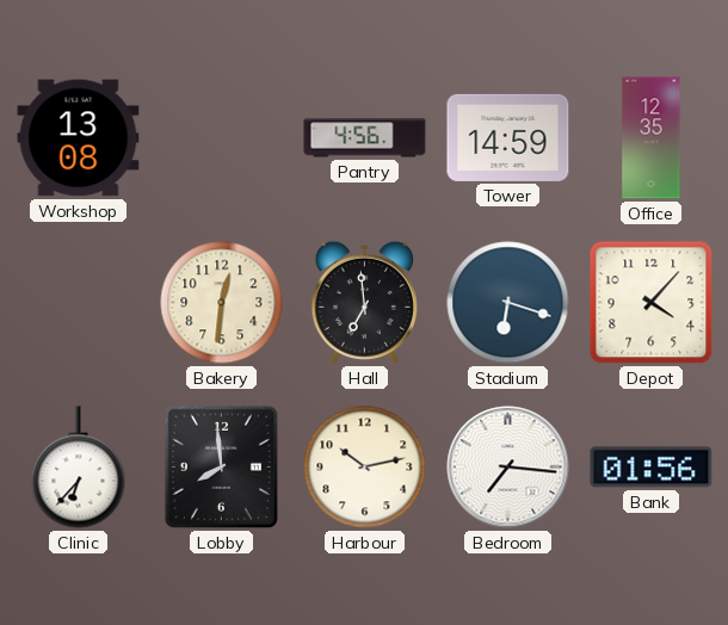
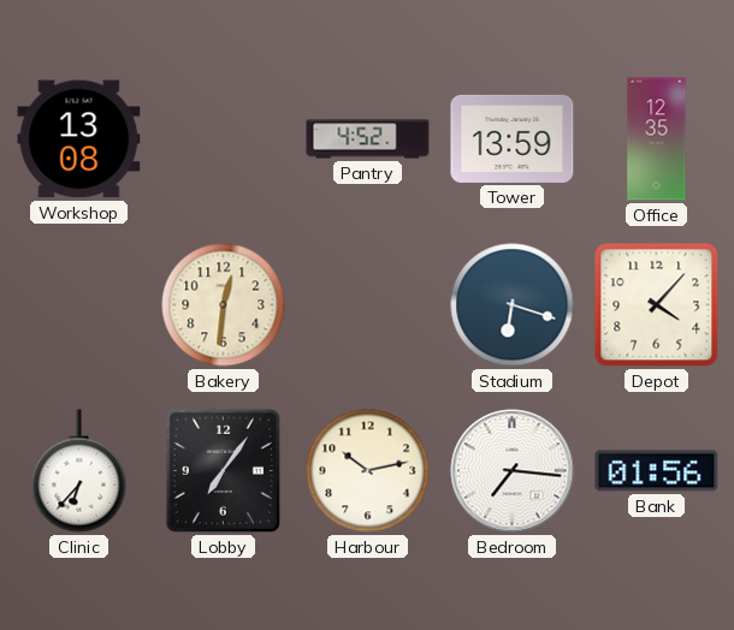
Pantry: 4:56 -> 4:52 (368, 139)
Tower: 14:59 -> 13:59 (513, 138)
Hall: 6:59 -> none (364, 302)
Lobby: 7:59 -> 7:06 (223, 470)
